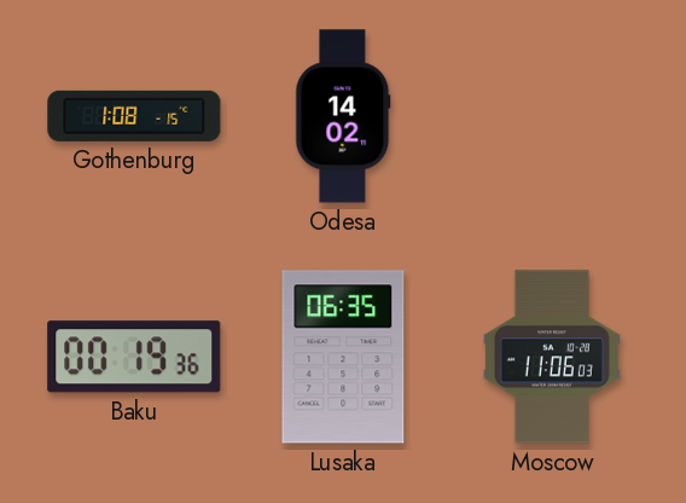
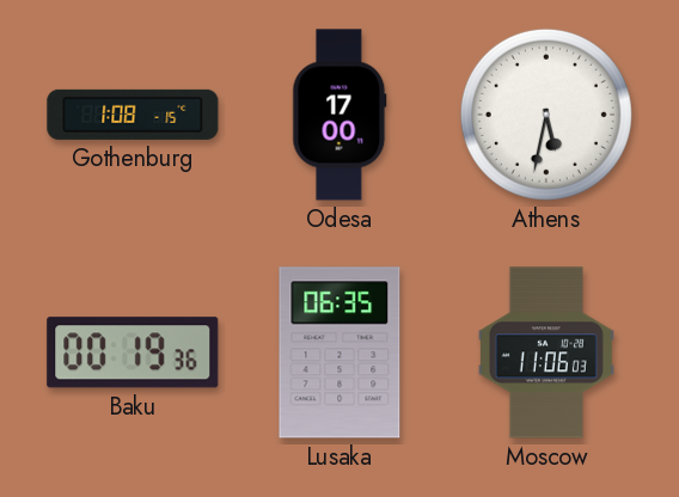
Odesa: 14:02 -> 17:00 (339, 115)
Athens: none -> 5:32 (546, 115)
